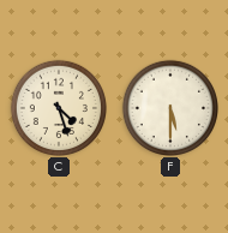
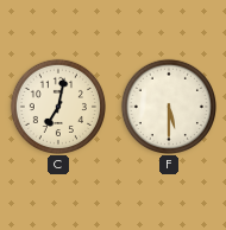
C: 4:27 -> 7:02 (57, 106)
